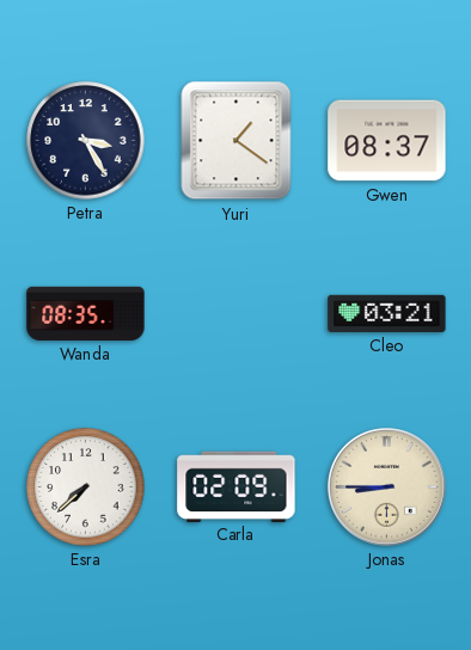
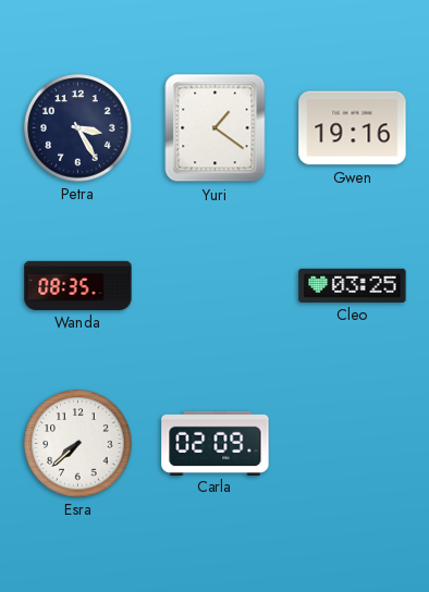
Gwen: 08:37 -> 19:16 (353, 128)
Cleo: 03:21 -> 03:25 (353, 285)
Jonas: 8:45 -> none (387, 487)
